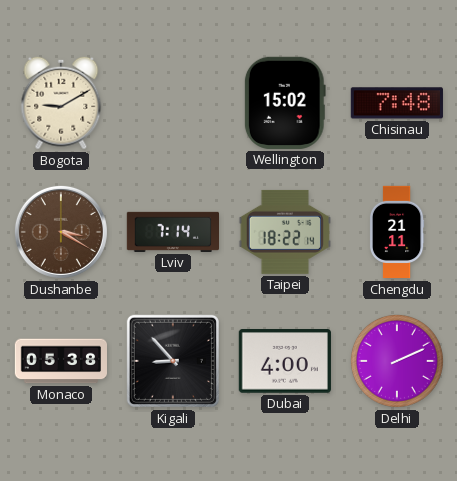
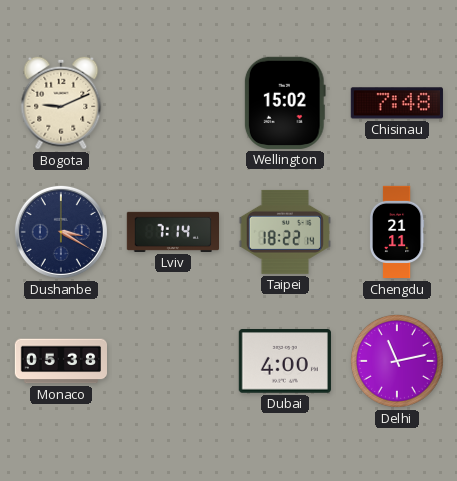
Bogota: 9:10 -> 9:11 (61, 103)
Dushanbe dial: brown -> navy (61, 232)
Kigali: 8:53 -> none (173, 361)
Delhi: 2:11 -> 11:13 (397, 361)
